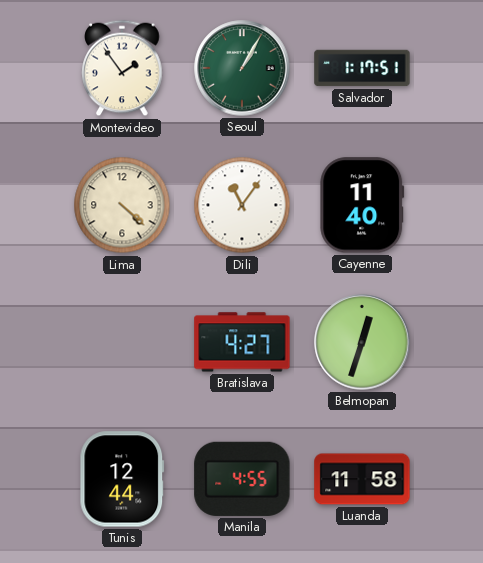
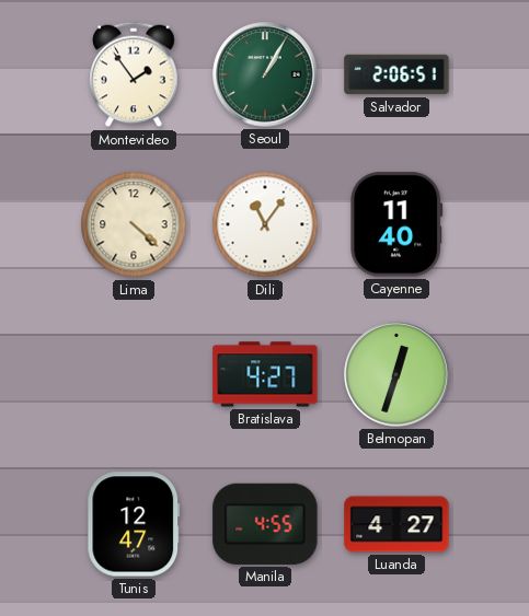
Salvador: 1:17 -> 2:06 (396, 74)
Tunis: 12:44 -> 12:47 (134, 524)
Luanda: 11:58 -> 4:27 (396, 524)
